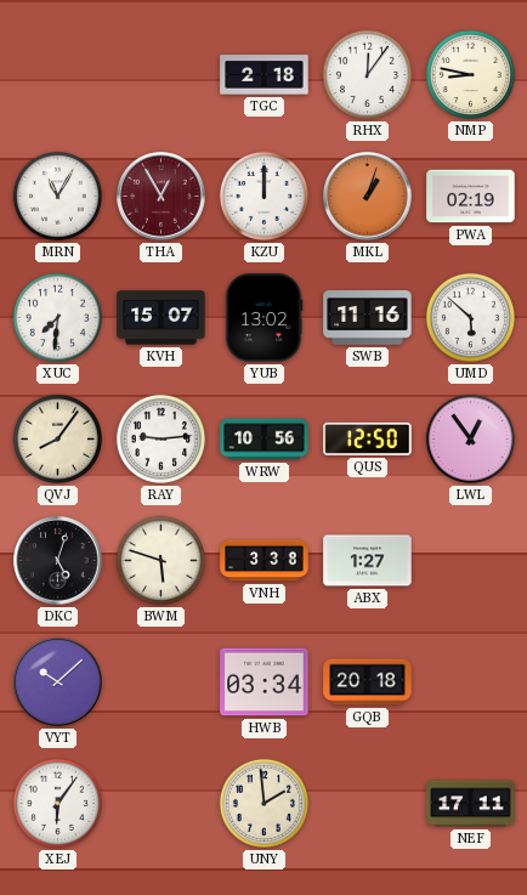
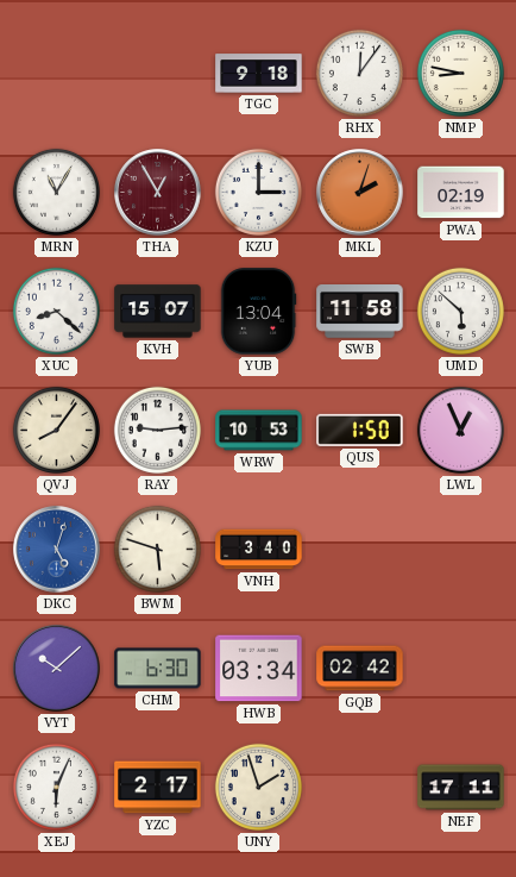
TGC: 2:18 -> 9:18 (259, 74)
KZU: 12:00 -> 3:00 (258, 192)
MKL: 1:03 -> 2:03 (360, 193)
XUC: 7:31 -> 8:22 (56, 311)
YUB: 13:02 -> 13:04 (258, 312)
SWB: 11:16 -> 11:58 (360, 312)
WRW: 10:56 -> 10:53 (259, 431)
QUS: 12:50 -> 1:50 (360, 430)
LWL: 12:54 -> 12:56 (460, 430)
DKC dial: black -> blue (57, 550)
VNH: 3:38 -> 3:40 (259, 550)
ABX: 1:27 -> none (368, 561)
CHM: none -> 6:30 (158, 669)
GQB: 20:18 -> 02:42 (360, 669)
XEJ: 6:06 -> 6:04 (56, 787)
YZC: none -> 2:17 (158, 788)
UNY: 1:59 -> 1:57 (258, 787)
